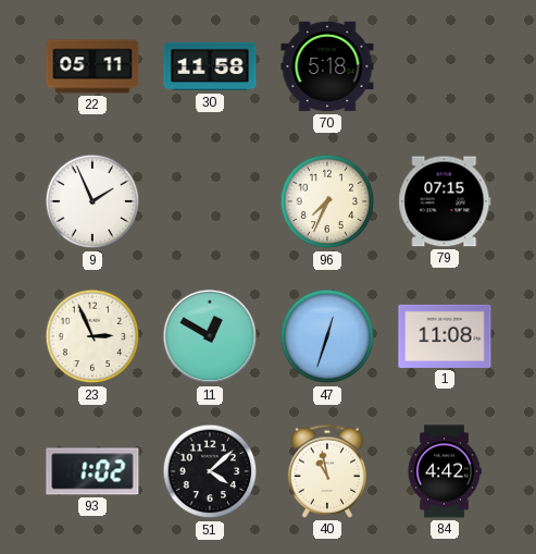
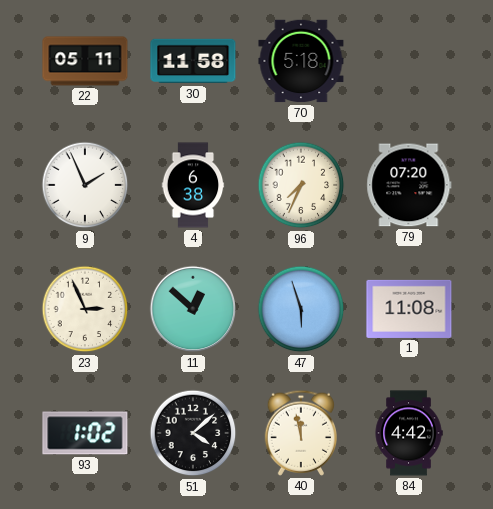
4: none -> 6:38 (193, 185)
79: 07:15 -> 07:20 (409, 185)
11: 12:50 -> 12:52 (193, 309)
47: 12:33 -> 5:57 (301, 309)
40: 10:58 -> 11:58 (300, 433)
